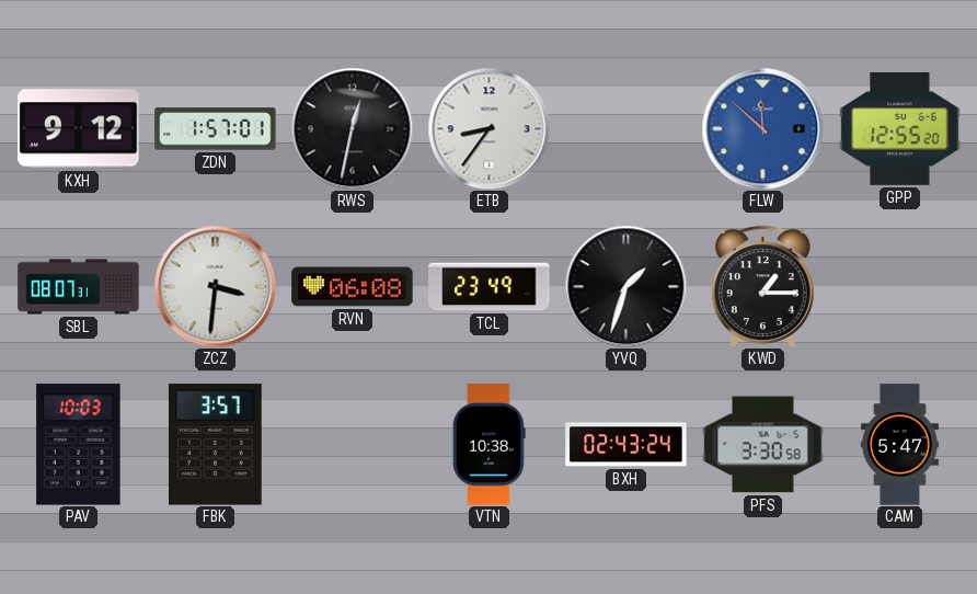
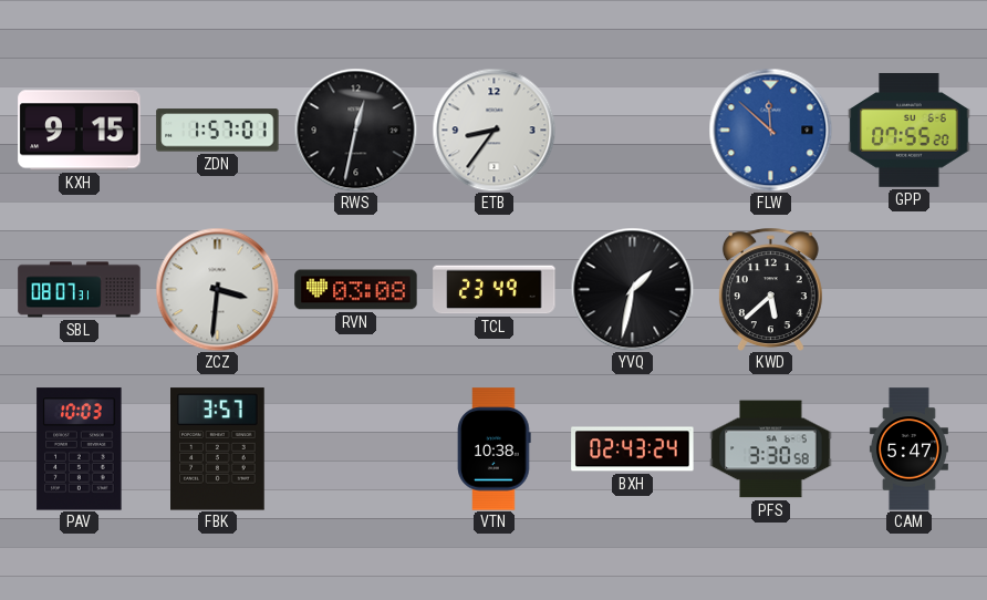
KXH: 9:12 -> 9:15 (80, 131)
GPP: 12:55 -> 07:55 (910, 130)
RVN: 06:08 -> 03:08 (356, 290)
YVQ: 1:33 -> 1:32 (632, 289)
KWD: 1:15 -> 5:38 (770, 289)
